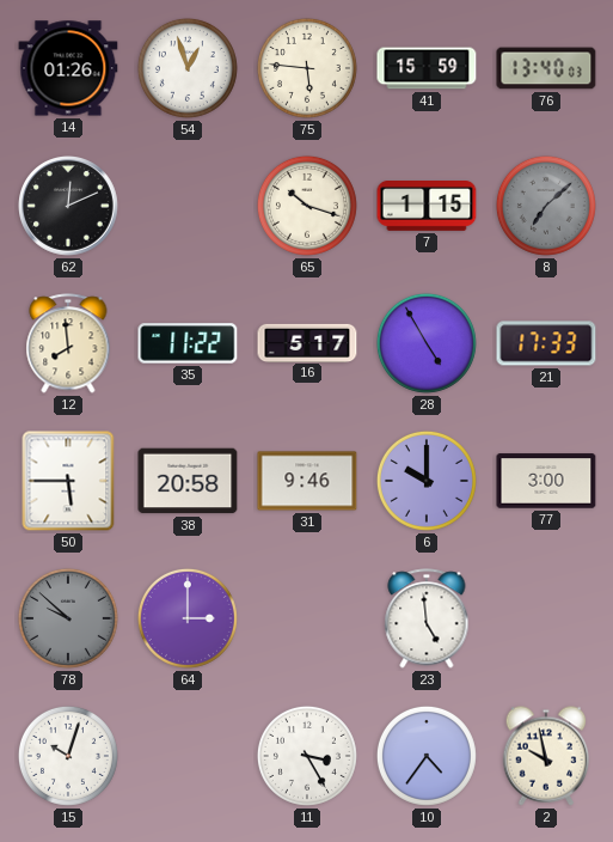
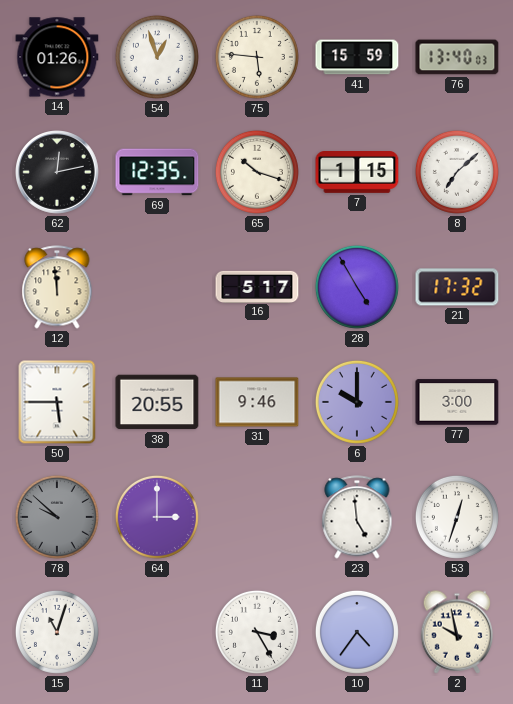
62: 12:11 -> 12:13 (58, 173)
69: none -> 12:35 (157, 172)
8 dial: grey -> white (457, 172)
12: 7:59 -> 11:59 (57, 287)
35: 11:22 -> none (188, 343)
21: 17:33 -> 17:32 (457, 287)
38: 20:58 -> 20:55 (157, 402)
53: none -> 12:33 (457, 517)
15: 10:03 -> 11:03 (57, 632)
